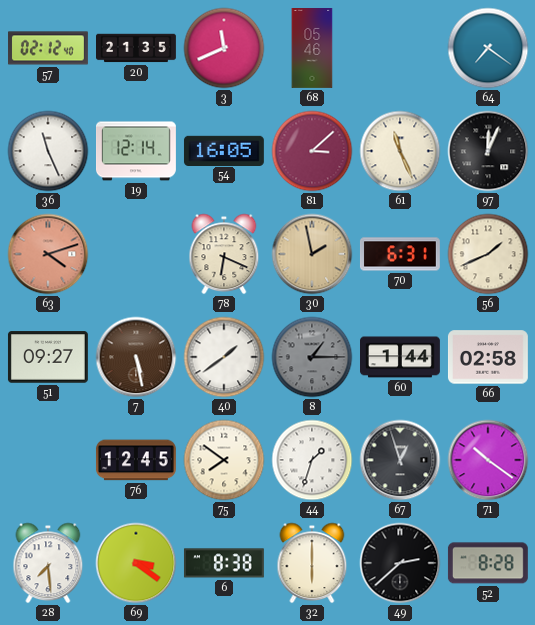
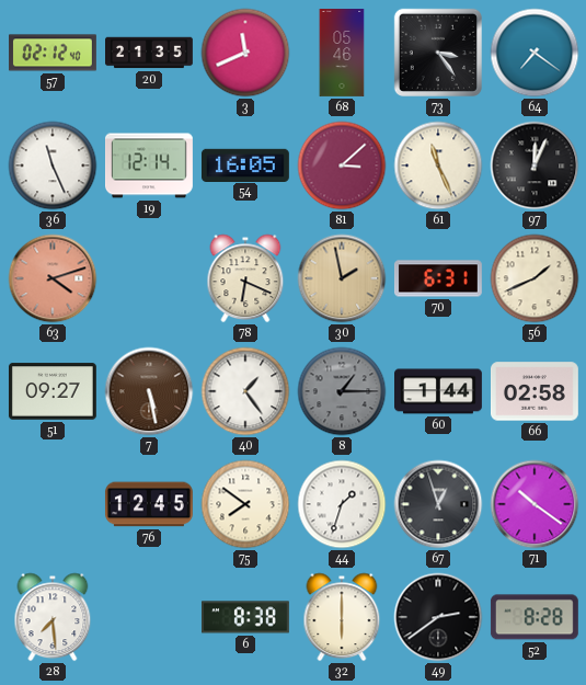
73: none -> 3:24 (438, 53)
40: 1:39 -> 1:24 (245, 391)
69: 3:21 -> none (136, 563)
49: 2:38 -> 2:39 (438, 617)
